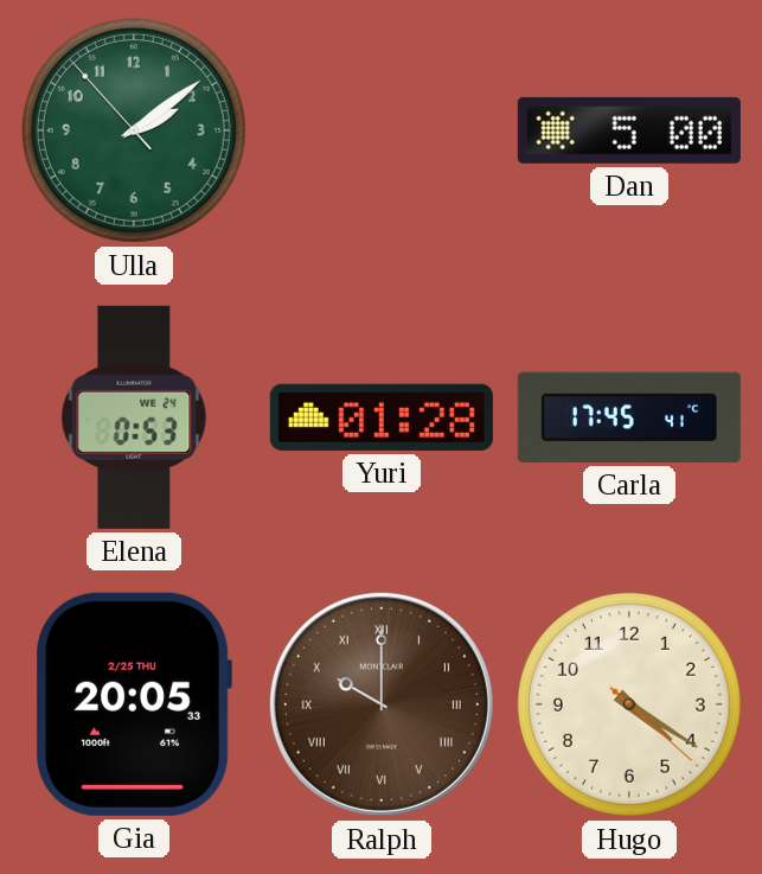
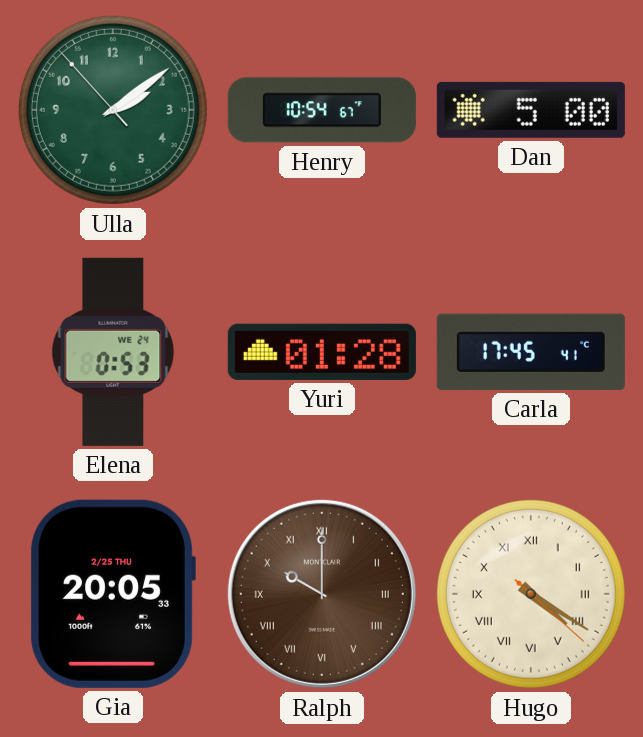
Henry: none -> 10:54 (322, 110)
Hugo numerals: Arabic -> Roman (531, 594)
